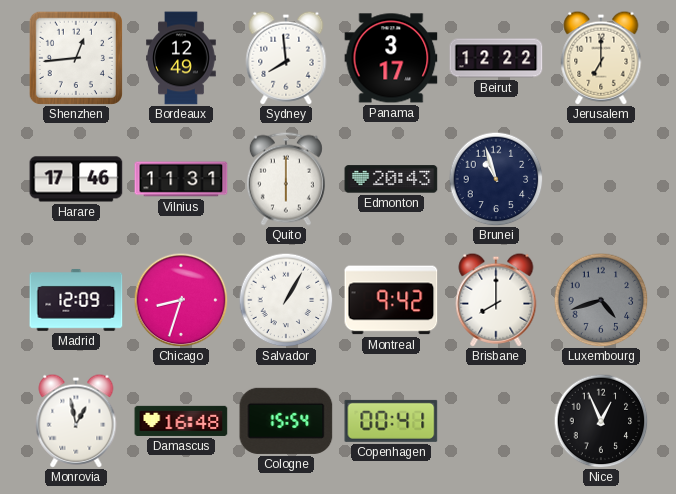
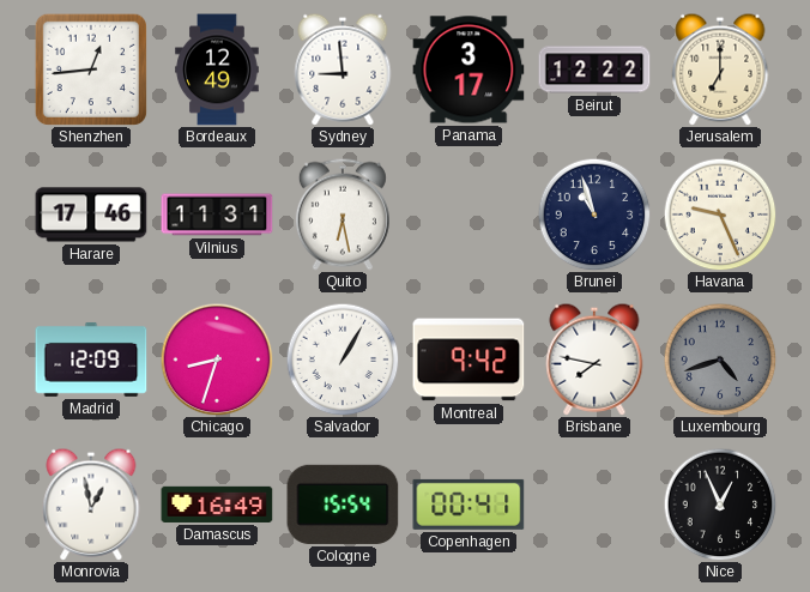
Sydney: 7:59 -> 8:59 (343, 70)
Quito: 6:00 -> 6:28 (343, 215)
Edmonton: 20:43 -> none (391, 179)
Havana: none -> 9:26 (720, 215)
Brisbane: 8:00 -> 7:47 (594, 360)
Damascus: 16:48 -> 16:49 (217, 505)
